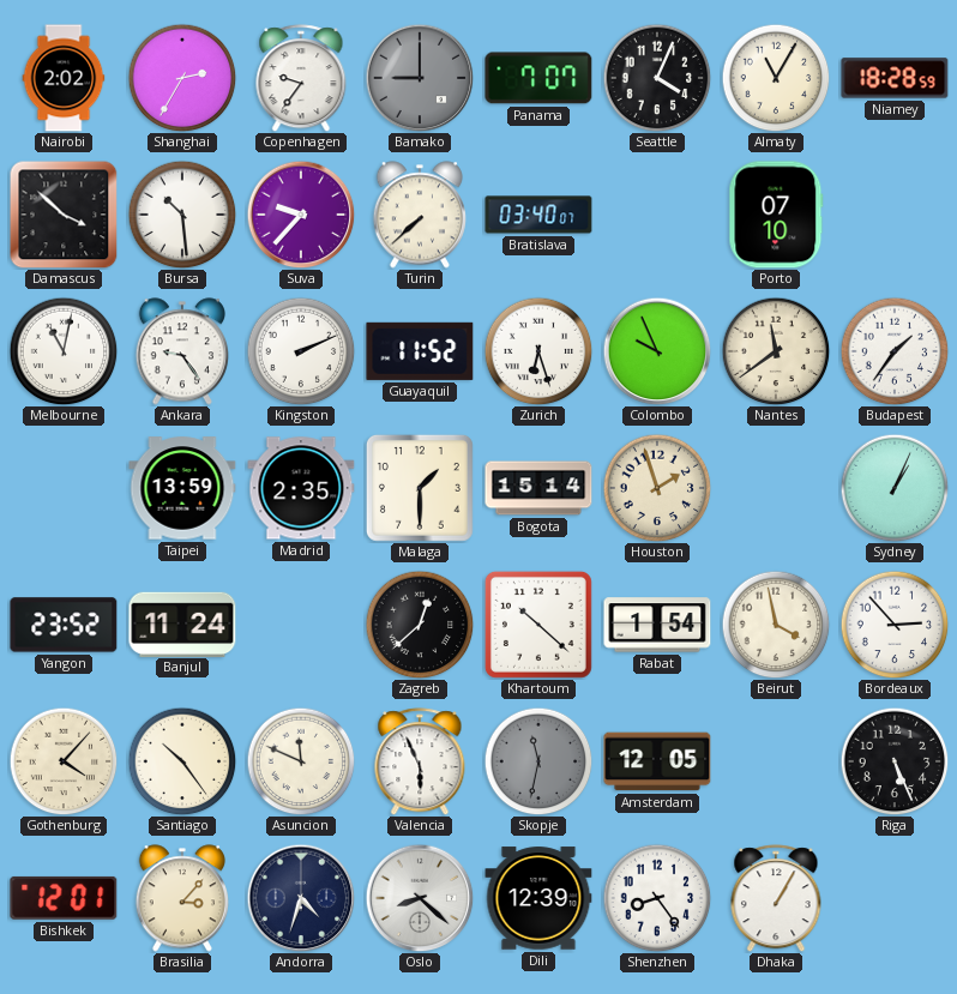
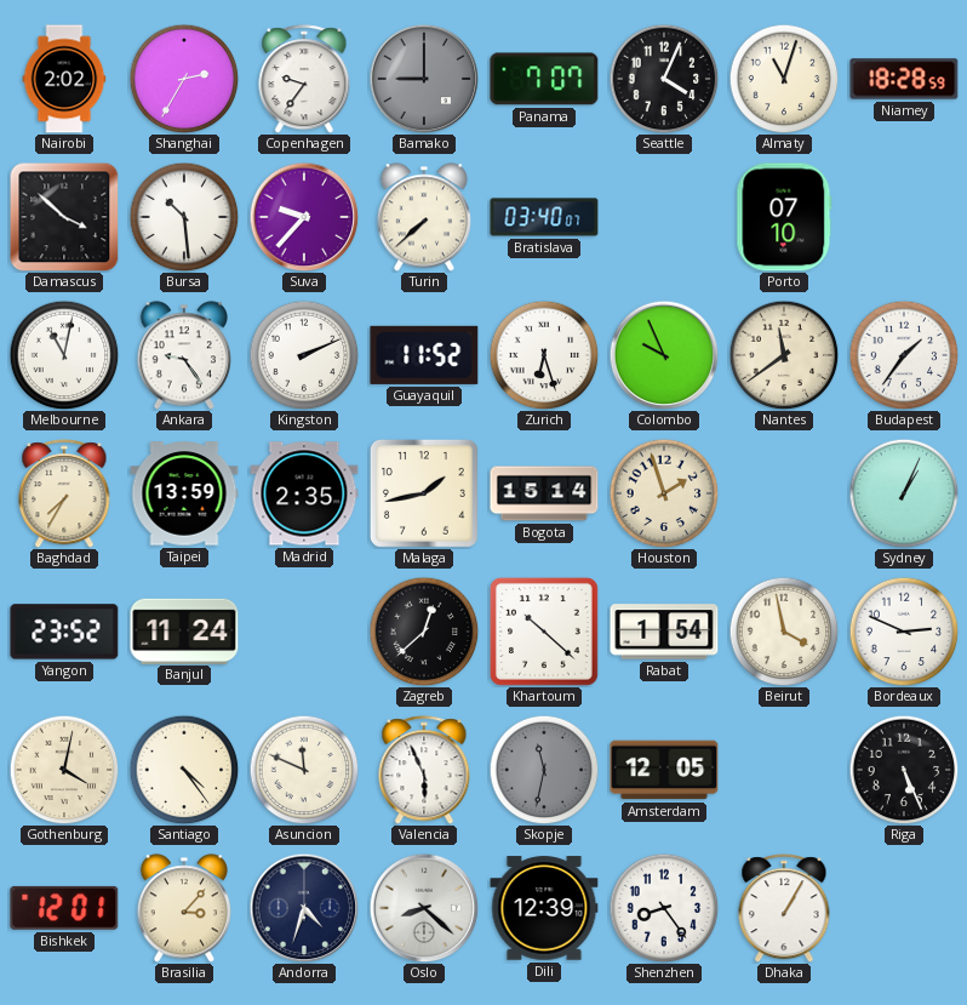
Almaty: 11:05 -> 11:03 (784, 79)
Baghdad: none -> 7:35 (64, 493)
Malaga: 1:30 -> 1:43 (424, 493)
Bordeaux: 2:53 -> 2:49 (904, 632)
Gothenburg: 4:07 -> 4:02 (64, 770)
Santiago: 10:24 -> 4:24 (184, 770)
